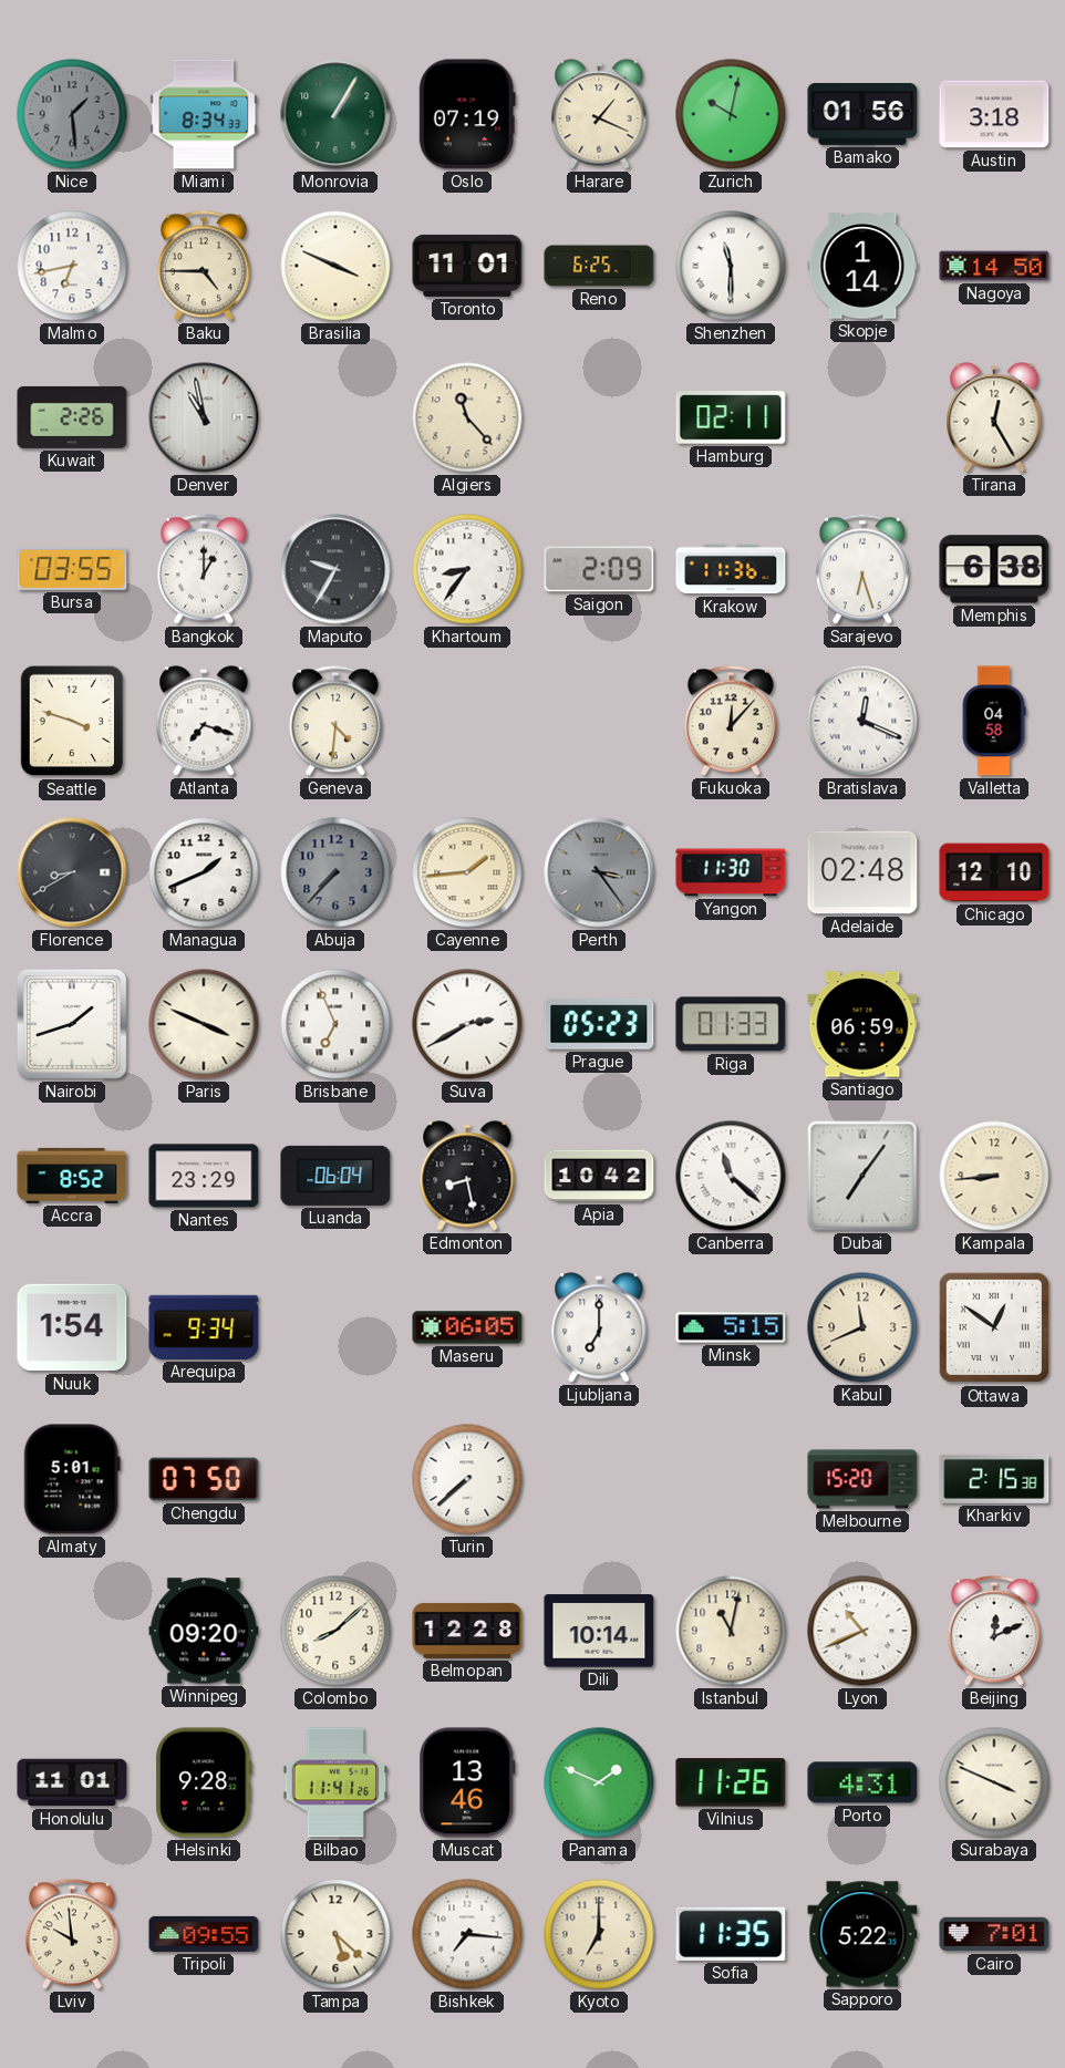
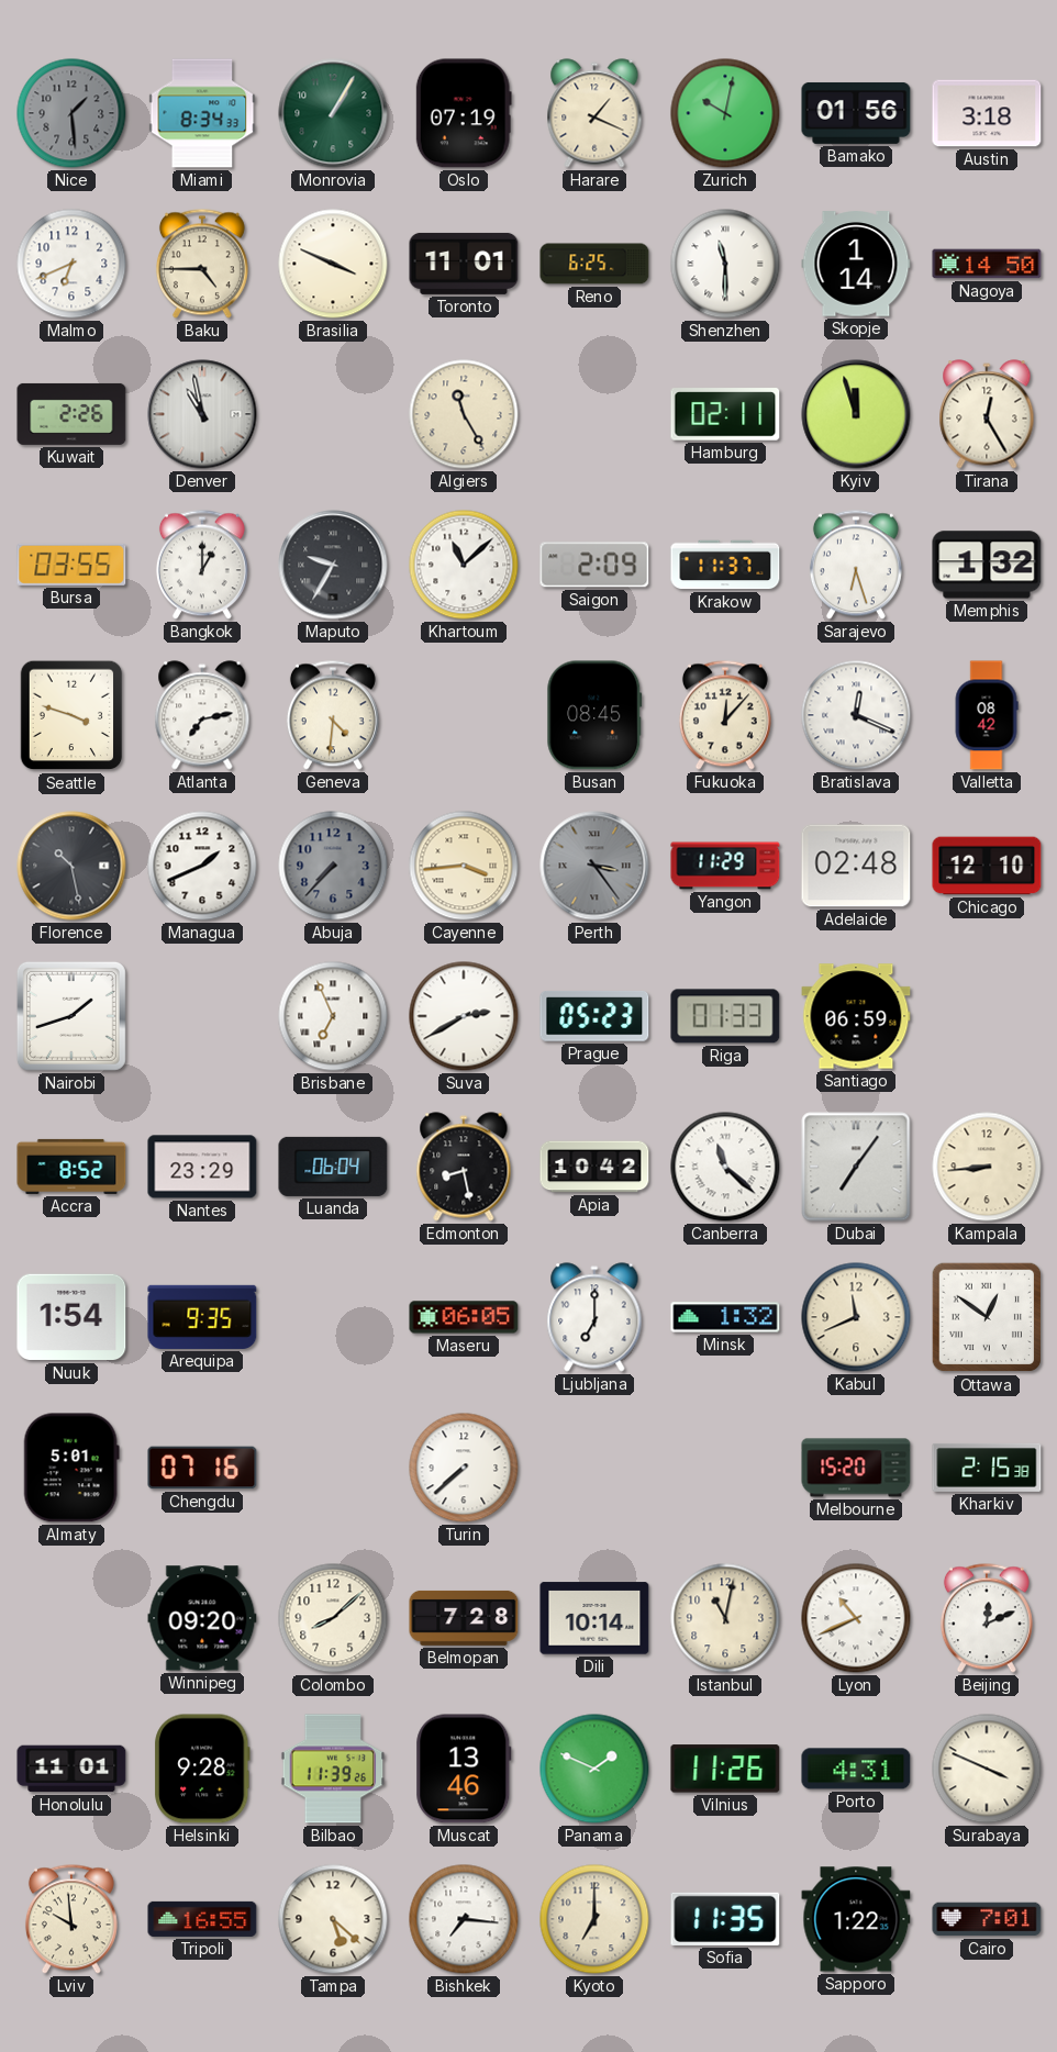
Malmo: 6:43 -> 6:41 (71, 264)
Algiers: 11:23 -> 11:25 (464, 414)
Kyiv: none -> 11:57 (856, 414)
Khartoum: 8:36 -> 11:08 (464, 565)
Krakow: 11:36 -> 11:37 (725, 565)
Memphis: 6:38 -> 1:32 (987, 565)
Atlanta: 7:18 -> 7:13 (202, 715)
Busan: none -> 08:45 (594, 715)
Valletta: 04:58 -> 08:42 (987, 715)
Florence: 8:40 -> 10:28 (71, 866)
Cayenne: 1:44 -> 3:44 (464, 866)
Yangon: 11:30 -> 11:29 (725, 866)
Paris: 3:49 -> none (204, 1024)
Arequipa: 9:34 -> 9:35 (202, 1317)
Minsk: 5:15 -> 1:32 (725, 1317)
Chengdu: 07:50 -> 07:16 (202, 1468)
Belmopan: 12:28 -> 7:28 (464, 1618)
Bilbao: 11:41 -> 11:39 (333, 1769)
Tripoli: 09:55 -> 16:55 (202, 1919)
Sapporo: 5:22 -> 1:22 (856, 1919)
